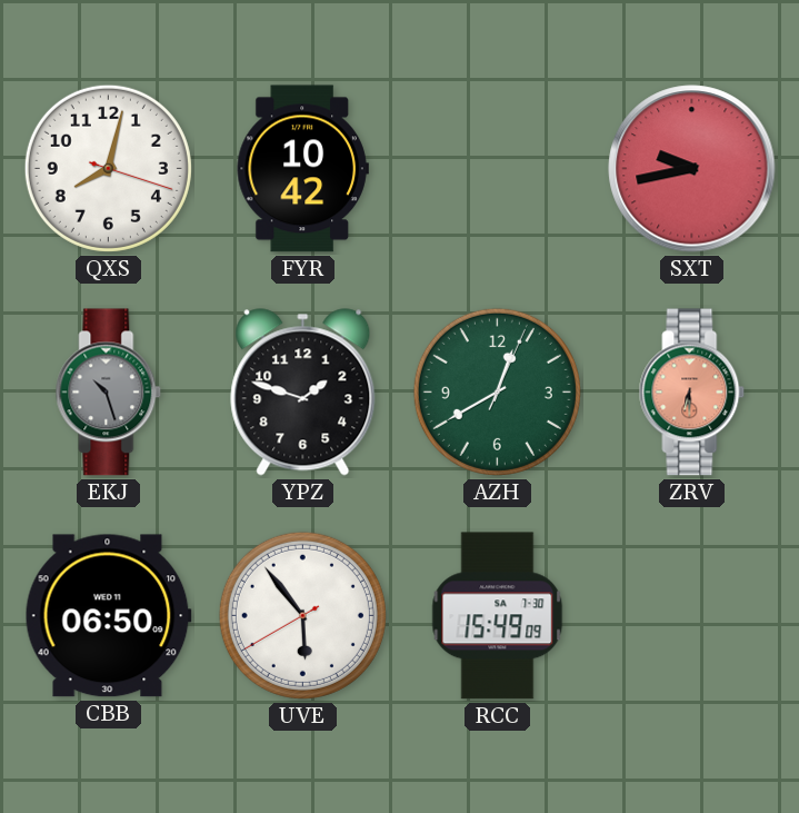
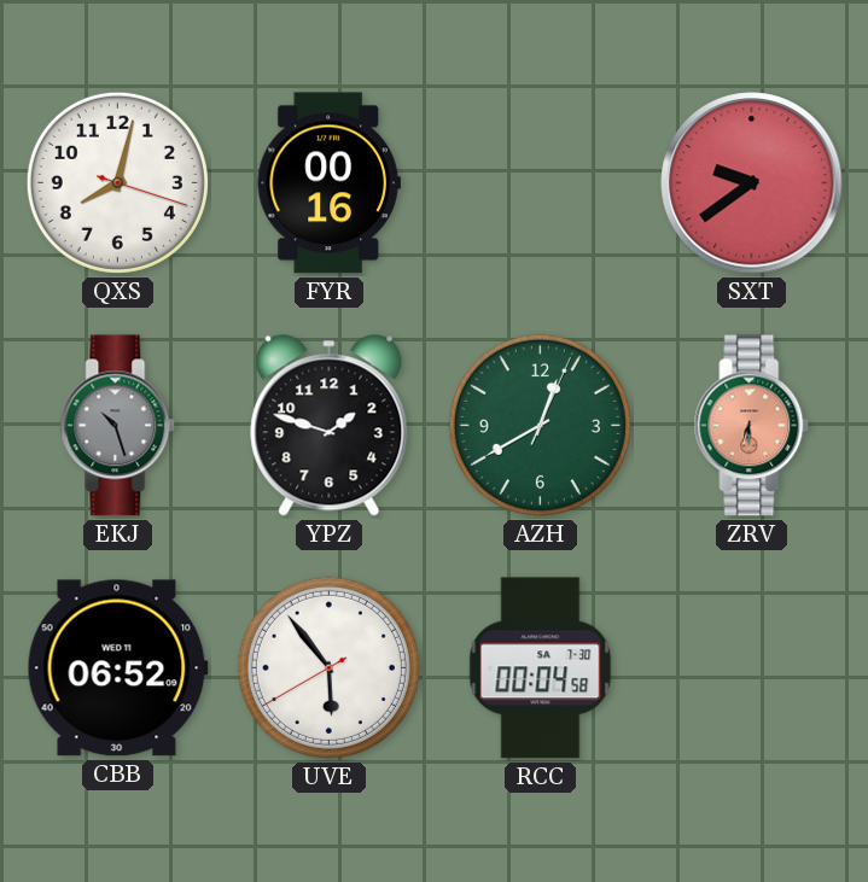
FYR: 10:42 -> 00:16 (328, 183)
SXT: 9:43 -> 9:39 (752, 183)
CBB: 06:50 -> 06:52 (117, 668)
RCC: 15:49 -> 00:04 (541, 668)
